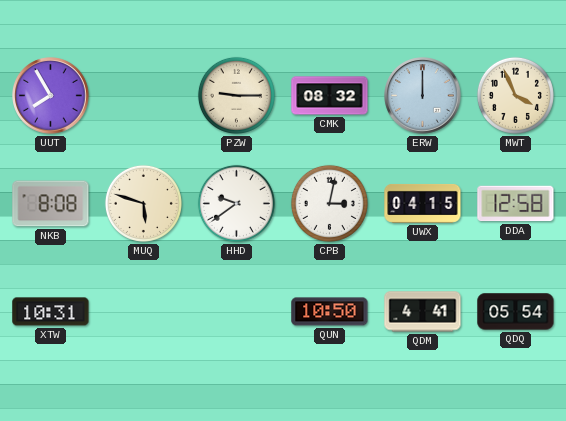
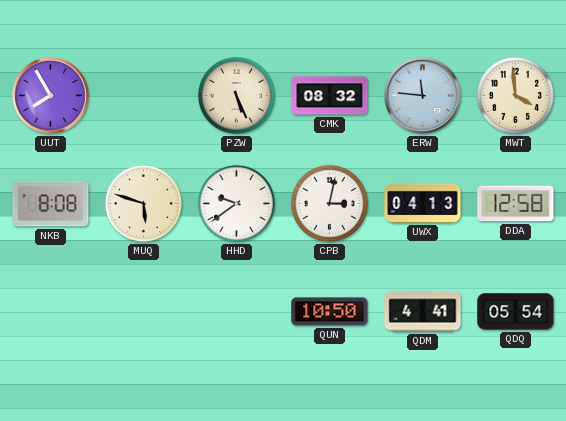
PZW: 9:15 -> 5:26 (236, 95)
ERW: 12:00 -> 11:46 (423, 96)
MWT: 3:56 -> 3:59 (515, 95)
UWX: 04:15 -> 04:13 (423, 203)
XTW: 10:31 -> none (51, 312)
